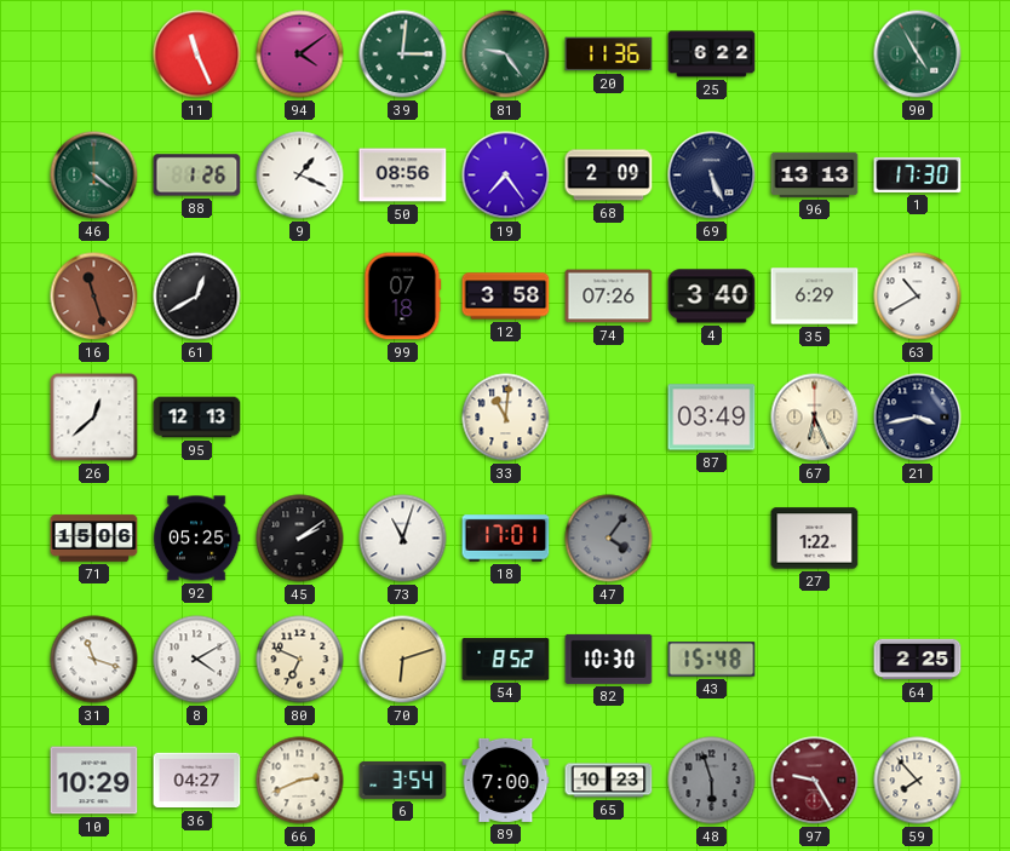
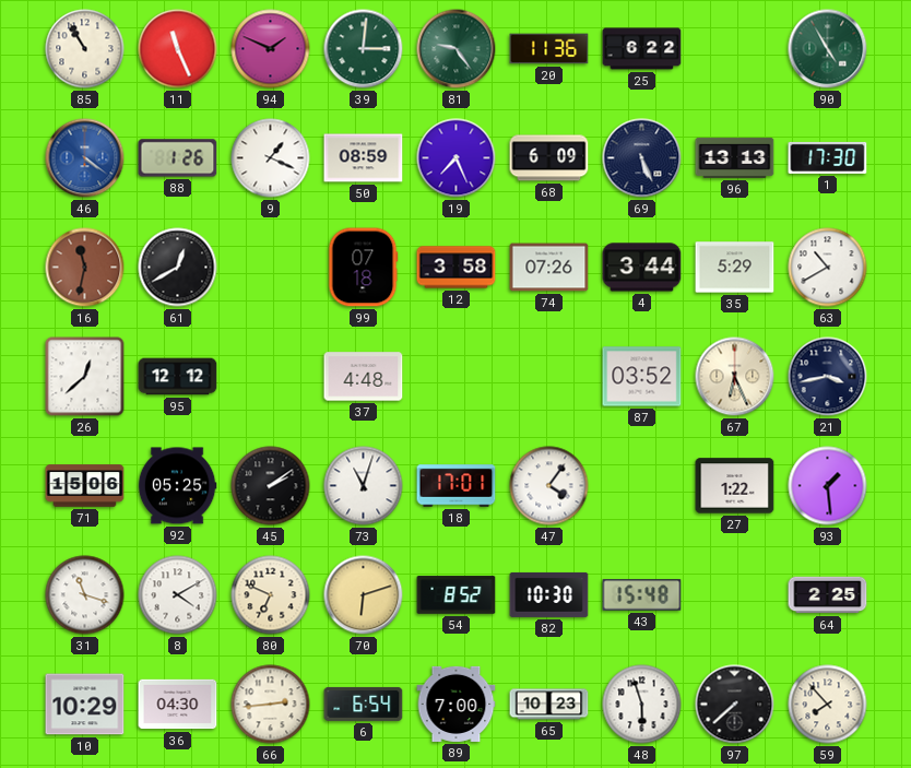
85: none -> 10:55 (85, 49)
94: 4:09 -> 1:49 (271, 49)
46 dial: green -> blue (85, 158)
50: 08:56 -> 08:59 (364, 158)
19: 7:24 -> 7:26 (457, 158)
68: 2:09 -> 6:09 (549, 158)
16: 11:27 -> 11:32 (85, 268)
4: 3:40 -> 3:44 (642, 268)
35: 6:29 -> 5:29 (735, 268)
95: 12:13 -> 12:12 (178, 377)
37: none -> 4:48 (364, 377)
33: 11:01 -> none (506, 418)
87: 03:49 -> 03:52 (642, 377)
47 dial: grey -> white (549, 486)
93: none -> 1:29 (828, 486)
36: 04:27 -> 04:30 (178, 705)
66: 2:41 -> 2:44 (271, 705)
6: 3:54 -> 6:54 (364, 704)
48 dial: grey -> white (642, 705)
97: 9:25 -> 7:38 (735, 705)
97 dial: burgundy -> black (735, 705)
